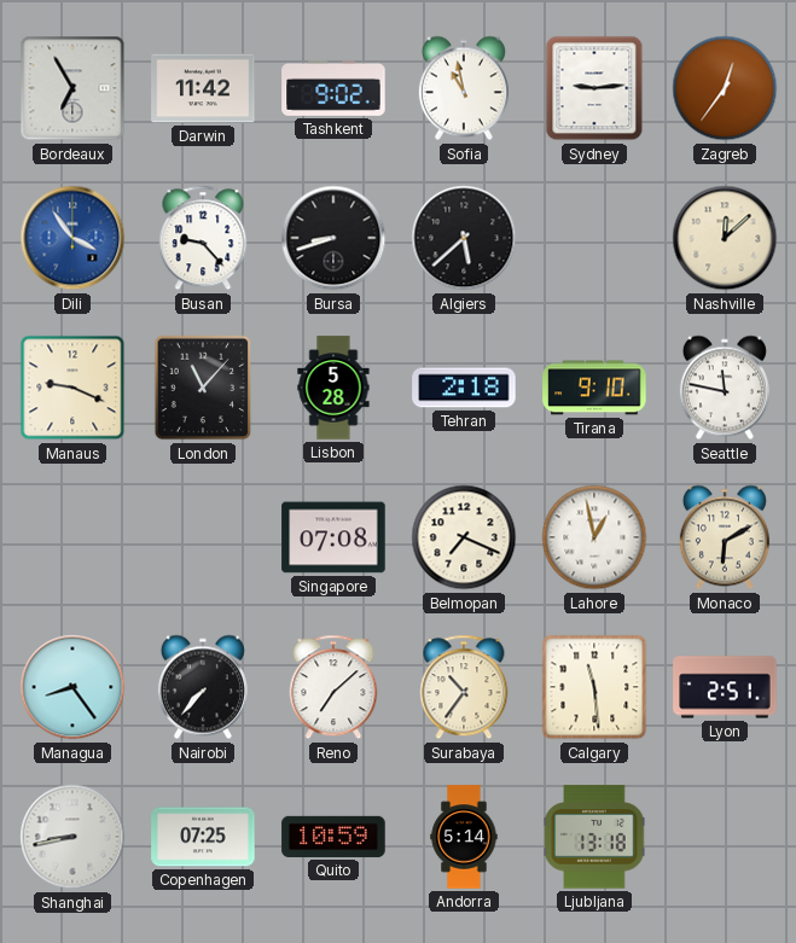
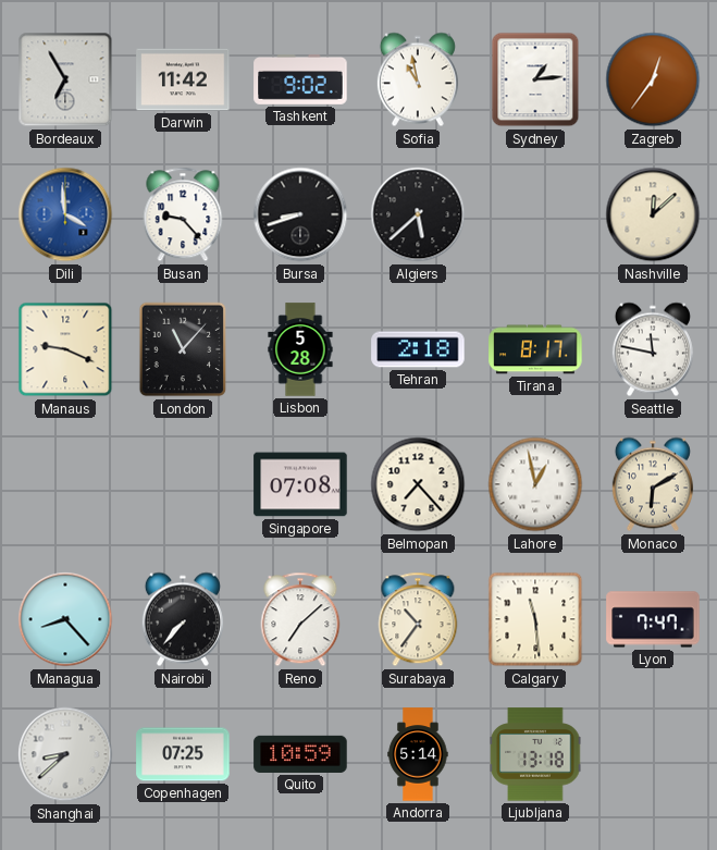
Sydney: 9:14 -> 1:14 (535, 79)
Dili: 3:54 -> 3:59 (65, 214)
Tirana: 9:10 -> 8:17 (535, 349)
Belmopan: 7:19 -> 7:23 (418, 484)
Managua: 8:24 -> 8:23 (65, 619)
Lyon: 2:51 -> 7:47 (653, 619)
Shanghai: 8:43 -> 8:38 (65, 754)
